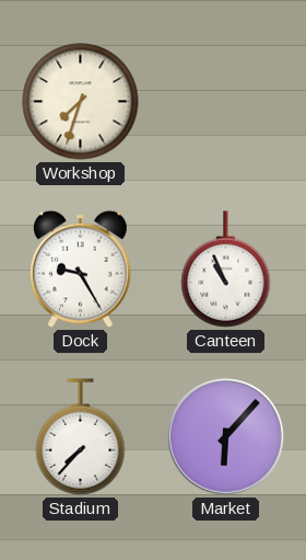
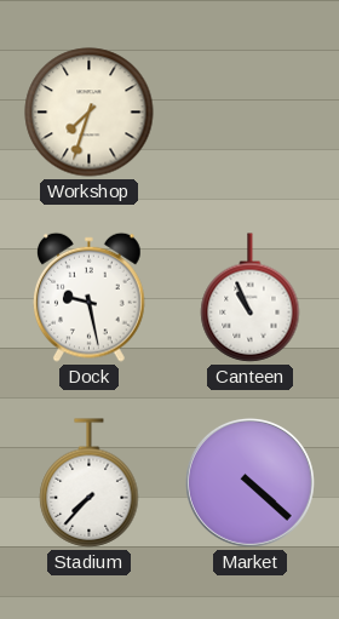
Dock: 9:25 -> 9:28 (90, 297)
Market: 6:07 -> 4:22 (249, 482)
